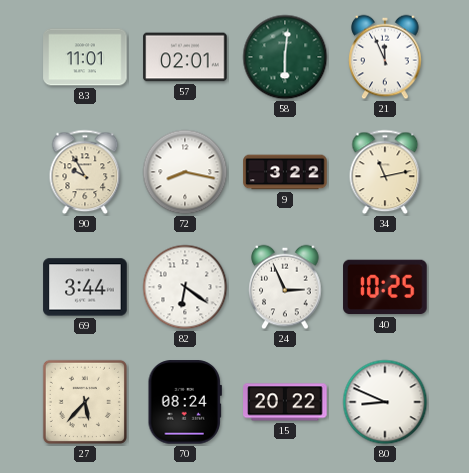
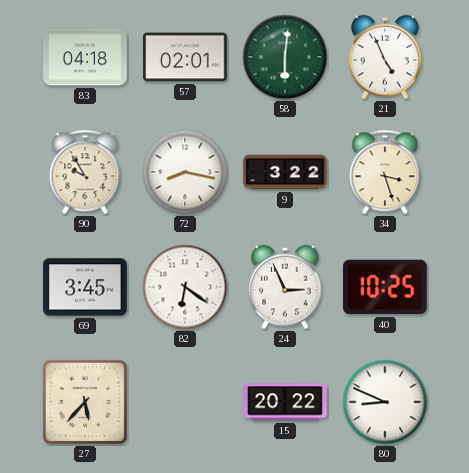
83: 11:01 -> 04:18 (85, 57)
21: 11:56 -> 4:56 (385, 57)
34: 11:13 -> 3:27 (385, 172)
69: 3:44 -> 3:45 (85, 287)
70: 08:24 -> none (185, 402)
